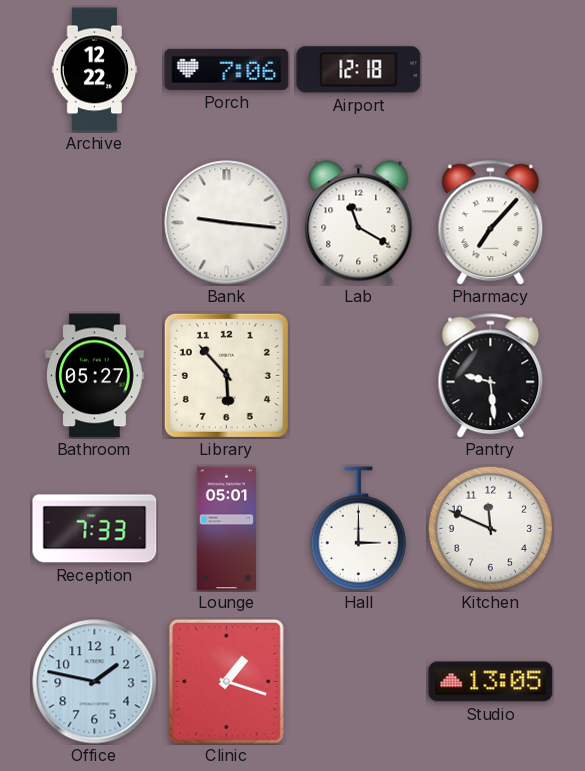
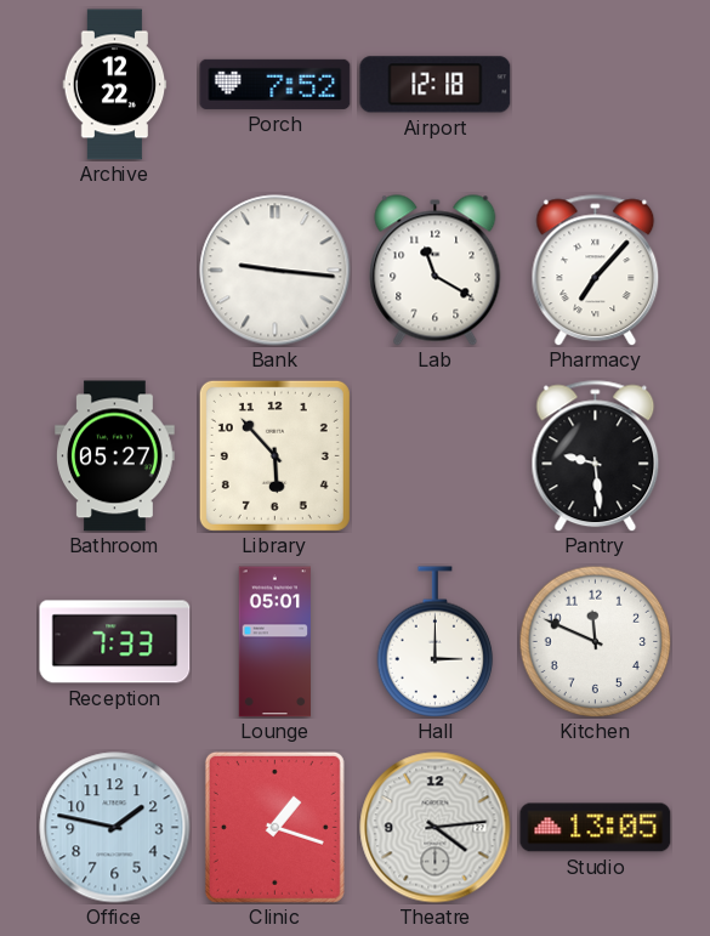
Porch: 7:06 -> 7:52 (276, 84)
Theatre: none -> 4:14 (436, 828)
